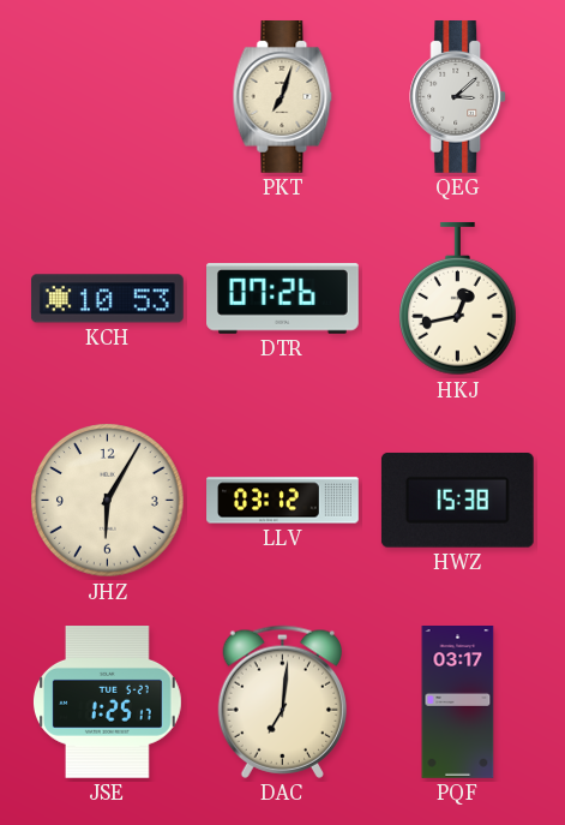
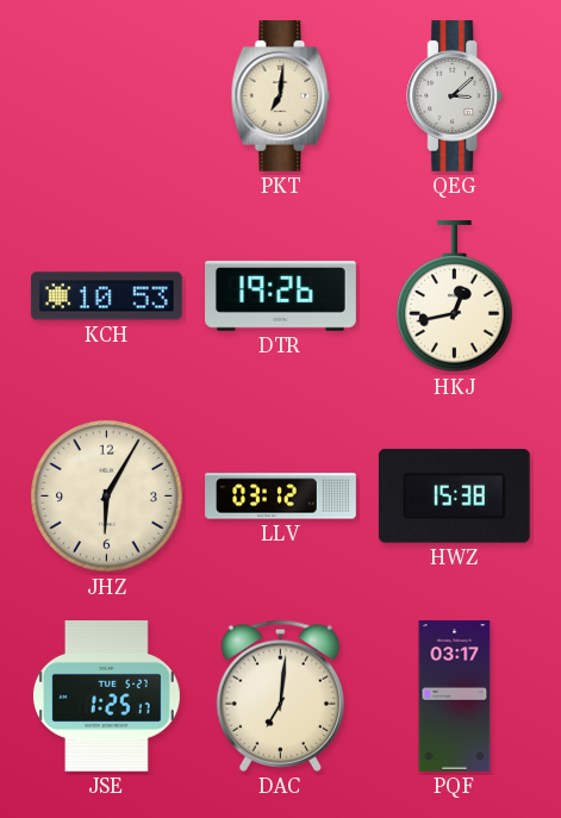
PKT: 7:03 -> 7:01 (281, 96)
DTR: 07:26 -> 19:26 (281, 296)
